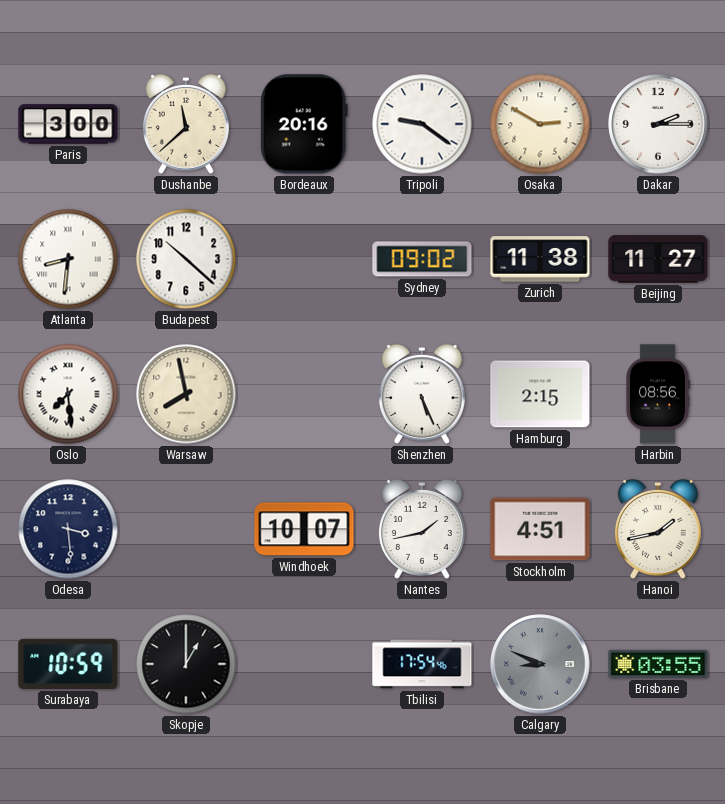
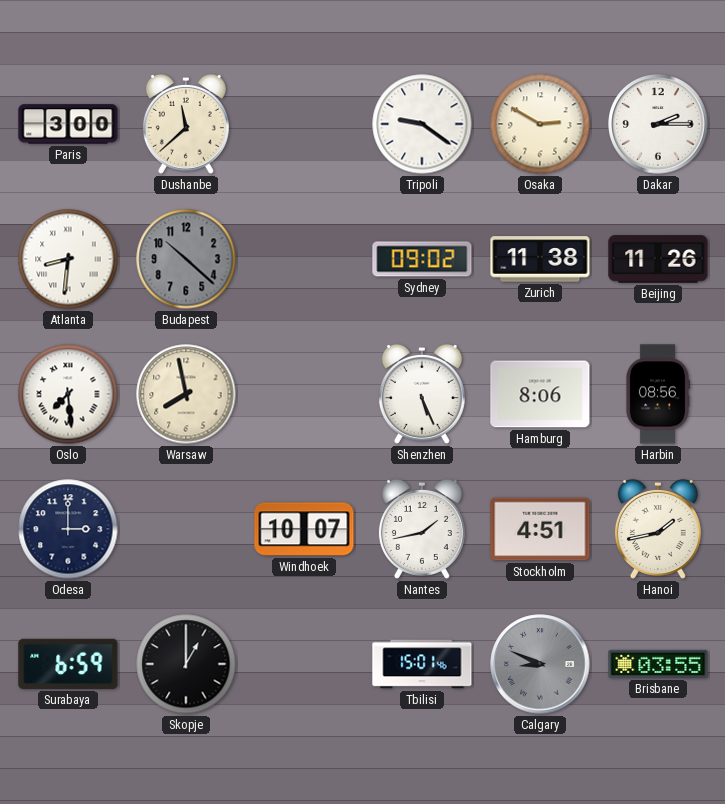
Bordeaux: 20:16 -> none (304, 124)
Budapest dial: white -> grey (186, 259)
Beijing: 11:27 -> 11:26 (658, 259)
Hamburg: 2:15 -> 8:06 (540, 394)
Odesa: 3:29 -> 3:00 (68, 529)
Surabaya: 10:59 -> 6:59 (68, 664)
Tbilisi: 17:54 -> 15:01 (422, 664)
